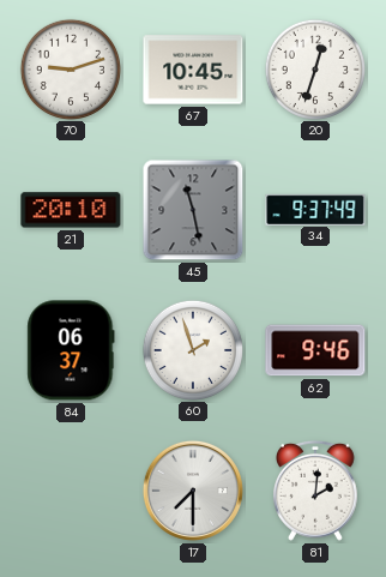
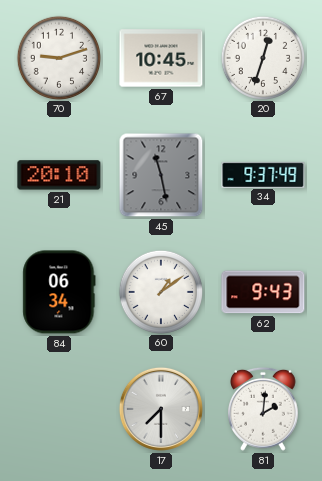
84: 06:37 -> 06:34 (59, 292)
60: 1:57 -> 1:09 (160, 291)
62: 9:46 -> 9:43 (263, 292)
